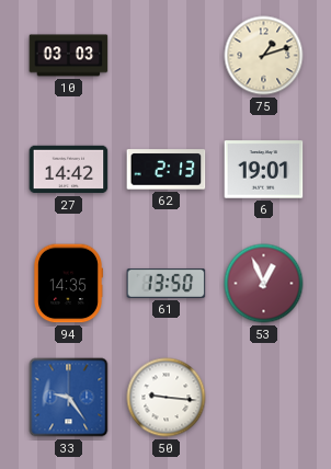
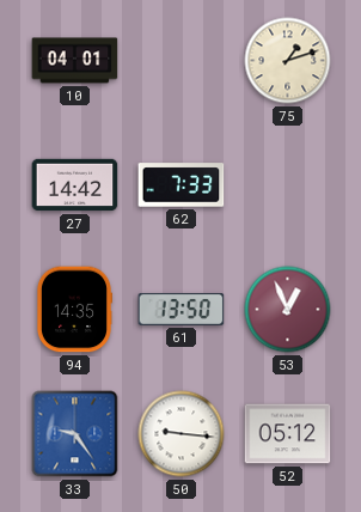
10: 03:03 -> 04:01 (75, 61)
62: 2:13 -> 7:33 (182, 185)
6: 19:01 -> none (264, 170)
52: none -> 05:12 (288, 434)
